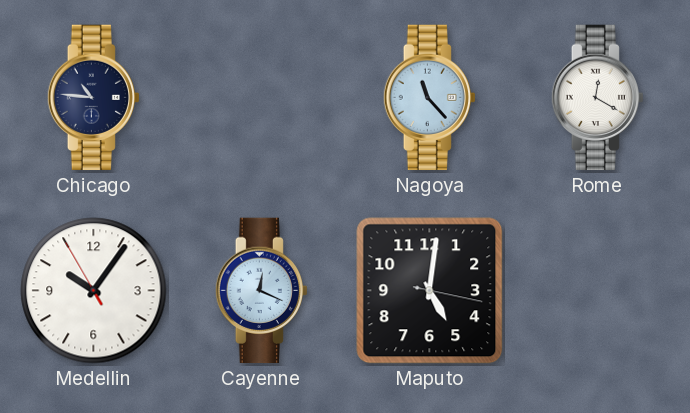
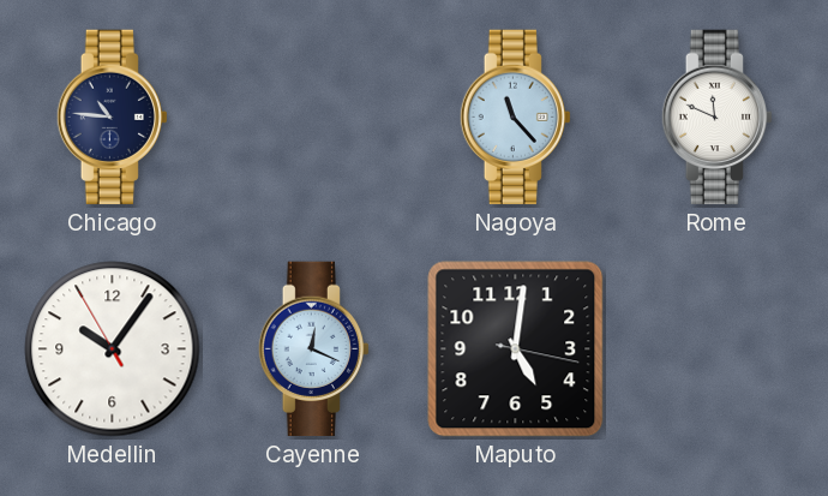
Rome: 12:20 -> 11:49 (716, 118)
